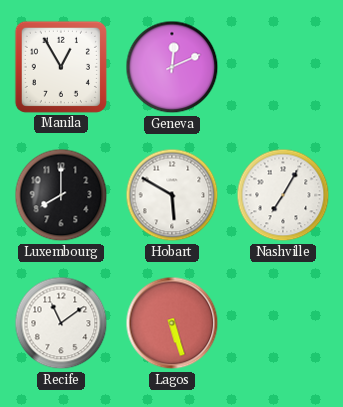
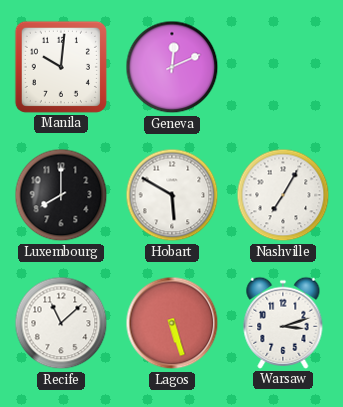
Manila: 12:55 -> 10:01 (61, 67)
Recife: 11:09 -> 11:08 (61, 323)
Warsaw: none -> 3:12 (283, 323)
